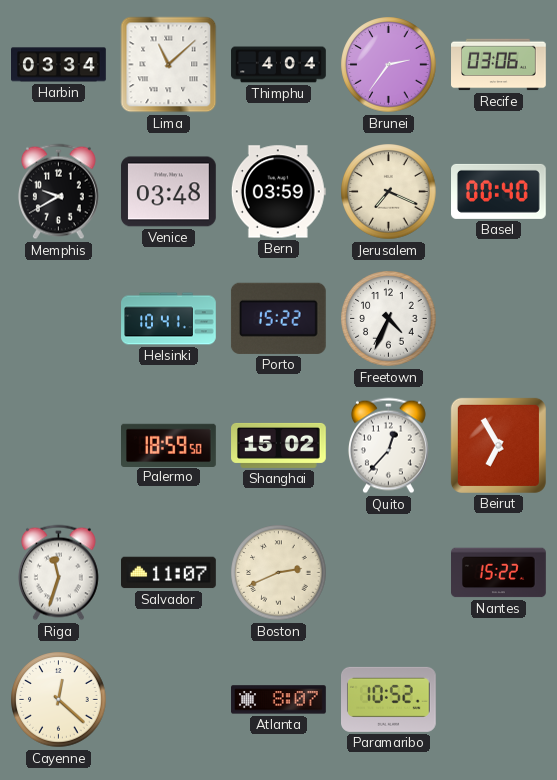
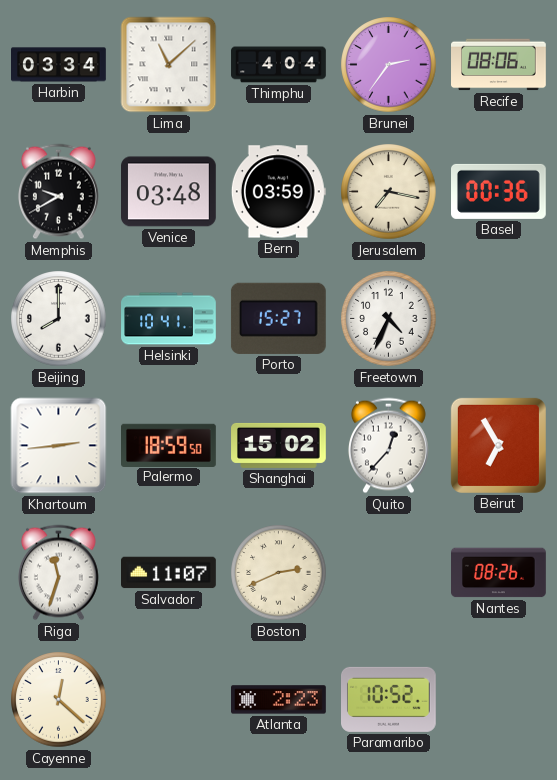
Recife: 03:06 -> 08:06 (499, 65)
Jerusalem: 7:19 -> 7:17 (389, 192)
Basel: 00:40 -> 00:36 (499, 191)
Beijing: none -> 8:00 (59, 319)
Porto: 15:22 -> 15:27 (278, 318)
Khartoum: none -> 2:44 (59, 446)
Nantes: 15:22 -> 08:26 (499, 573)
Atlanta: 8:07 -> 2:23 (279, 700)
